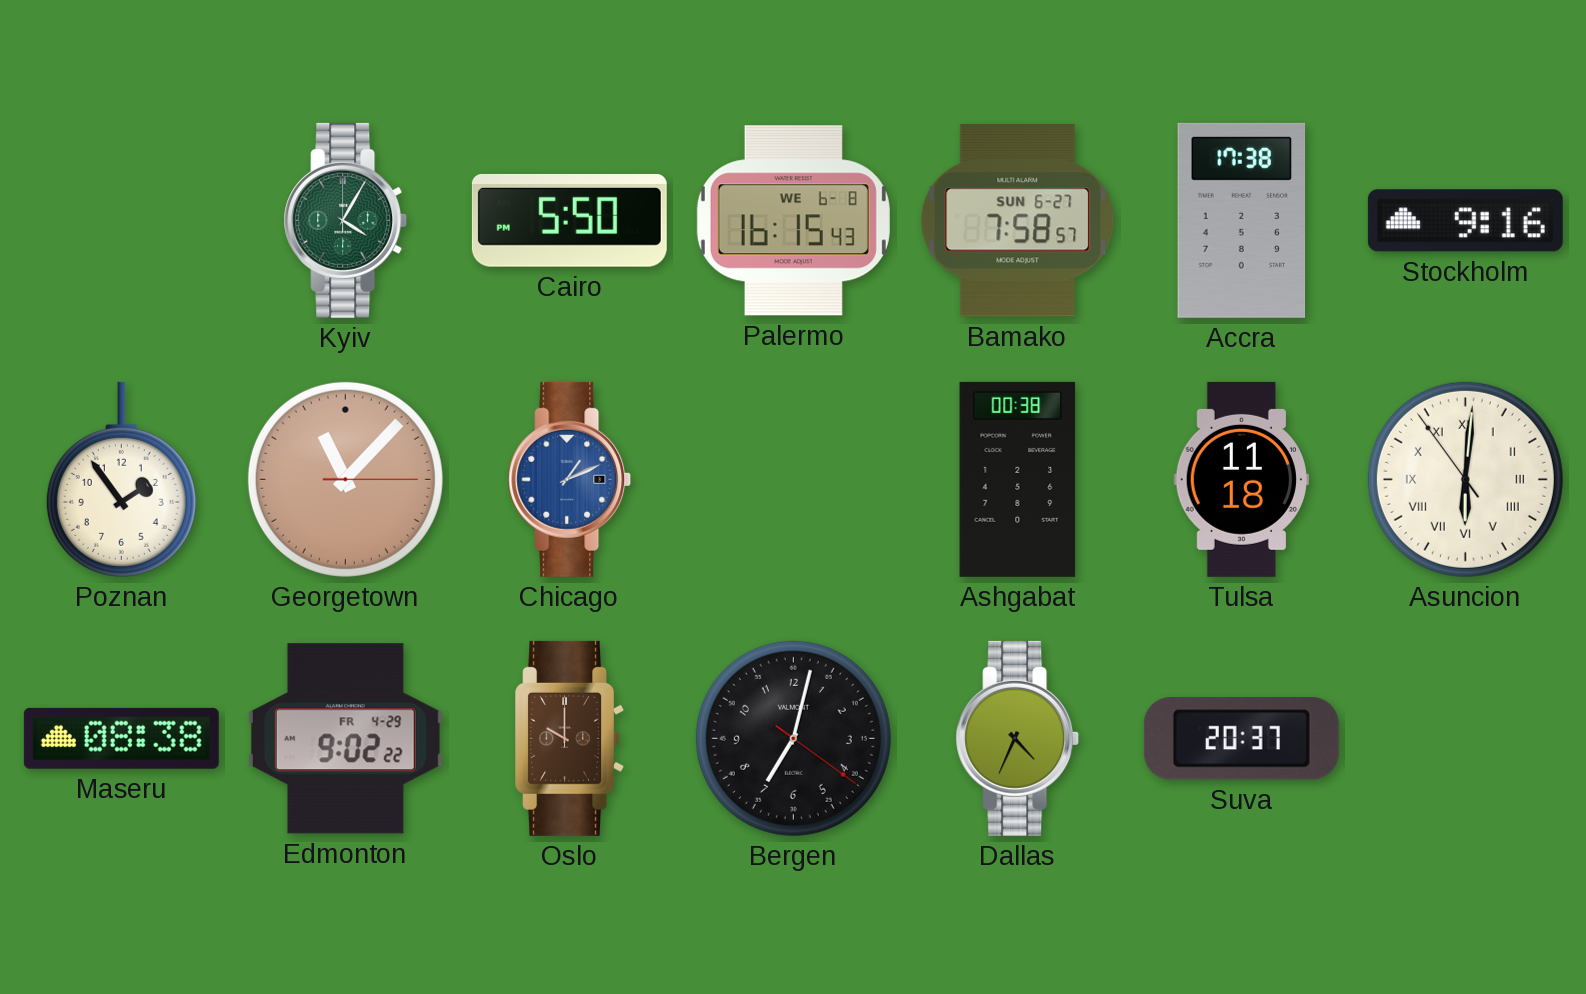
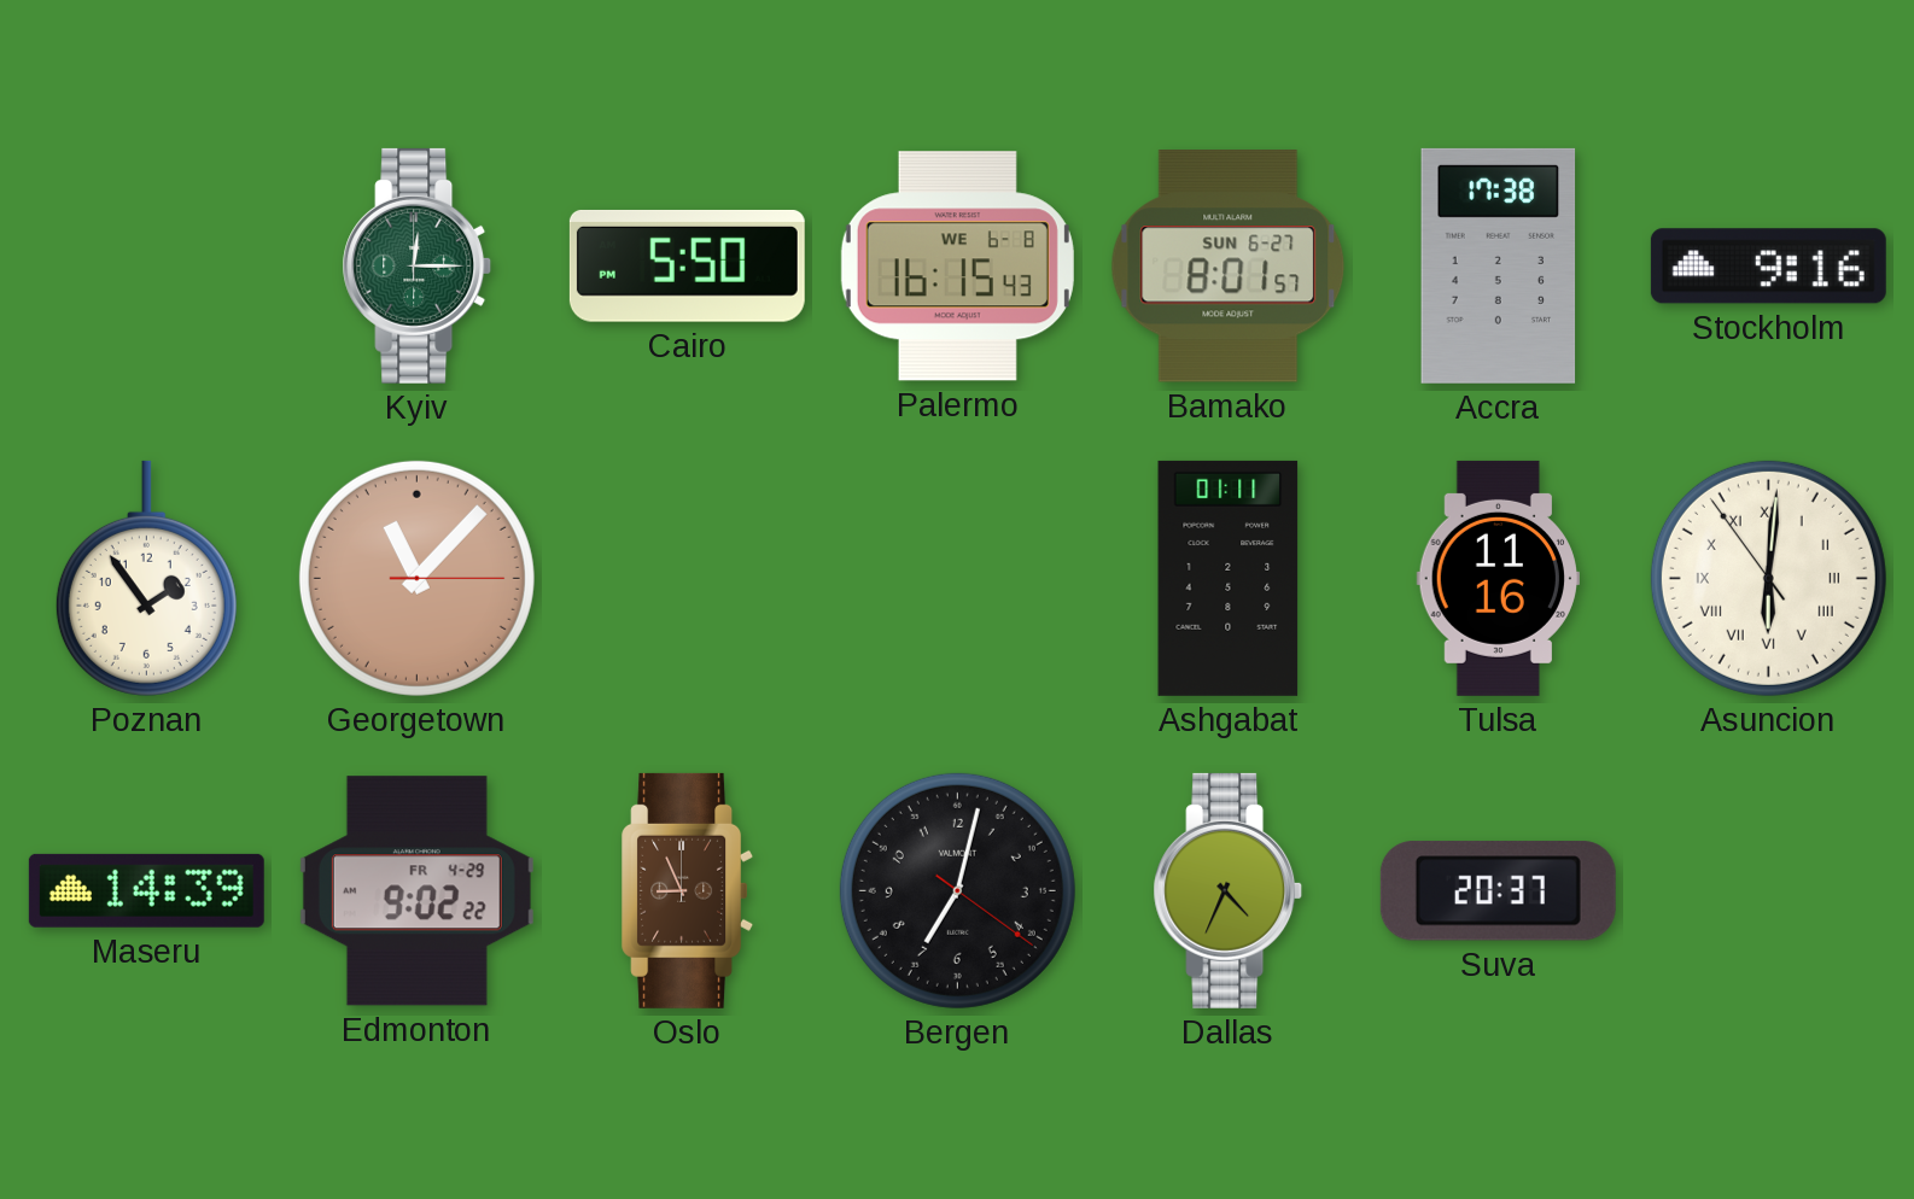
Kyiv: 4:05 -> 12:15 (418, 265)
Bamako: 7:58 -> 8:01 (1229, 267)
Chicago: 1:11 -> none (570, 479)
Ashgabat: 00:38 -> 01:11 (1229, 578)
Tulsa: 11:18 -> 11:16 (1498, 578)
Maseru: 08:38 -> 14:39 (146, 890)
Oslo: 10:00 -> 8:56 (687, 890)
